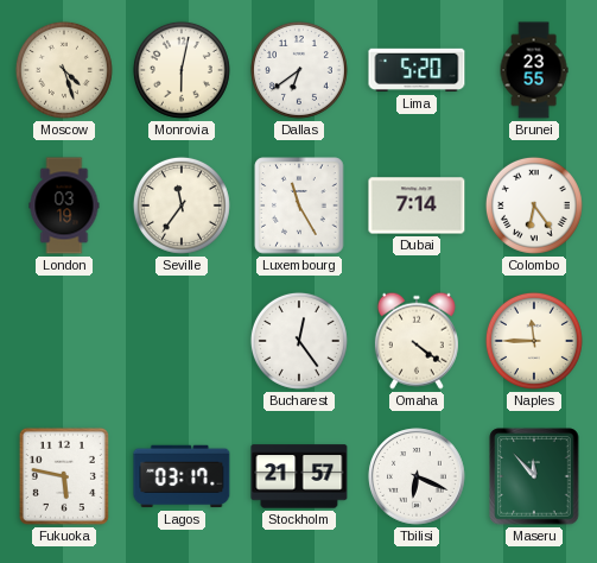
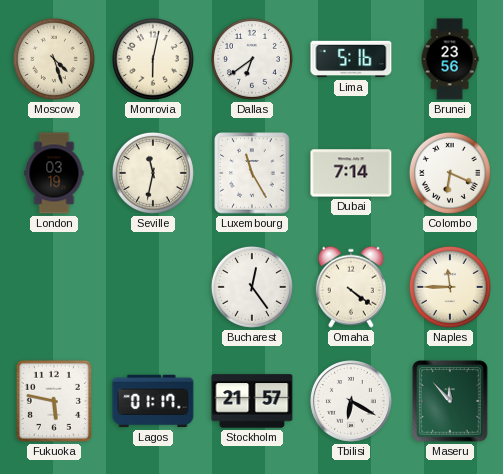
Lima: 5:20 -> 5:16 (351, 59)
Brunei: 23:55 -> 23:56 (450, 59)
Seville: 11:36 -> 11:32 (153, 173)
Colombo: 6:24 -> 6:19 (450, 173)
Lagos: 03:17 -> 01:17 (153, 401)
Tbilisi: 6:19 -> 6:20 (351, 401)
